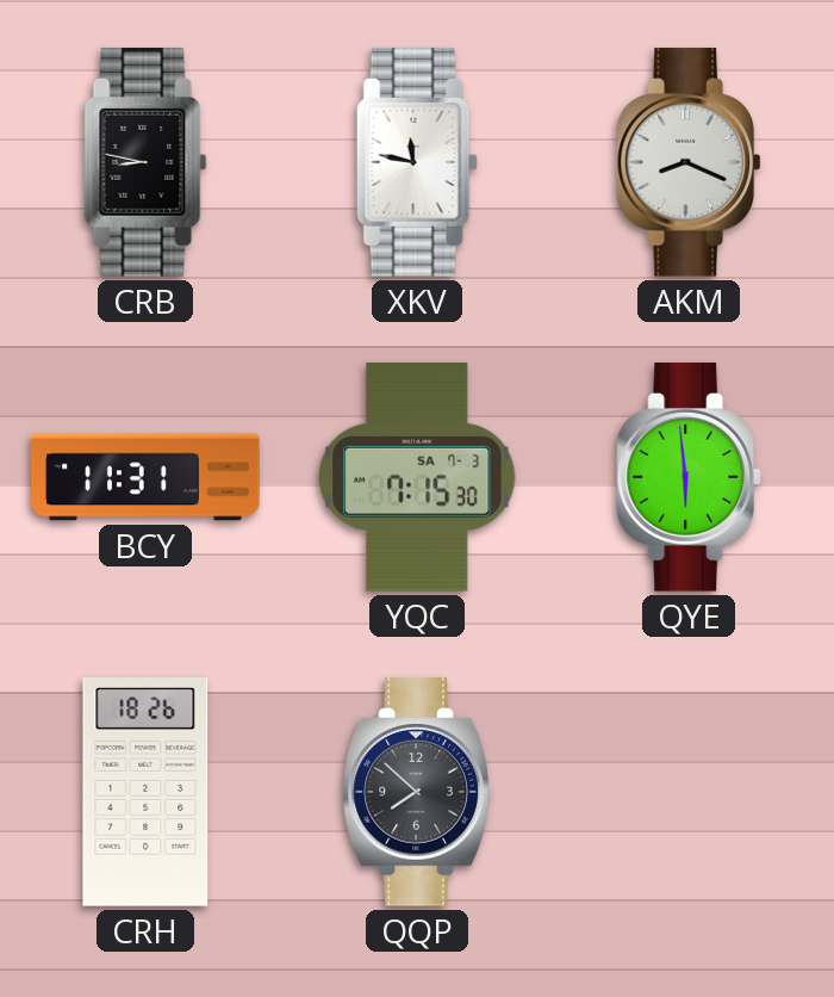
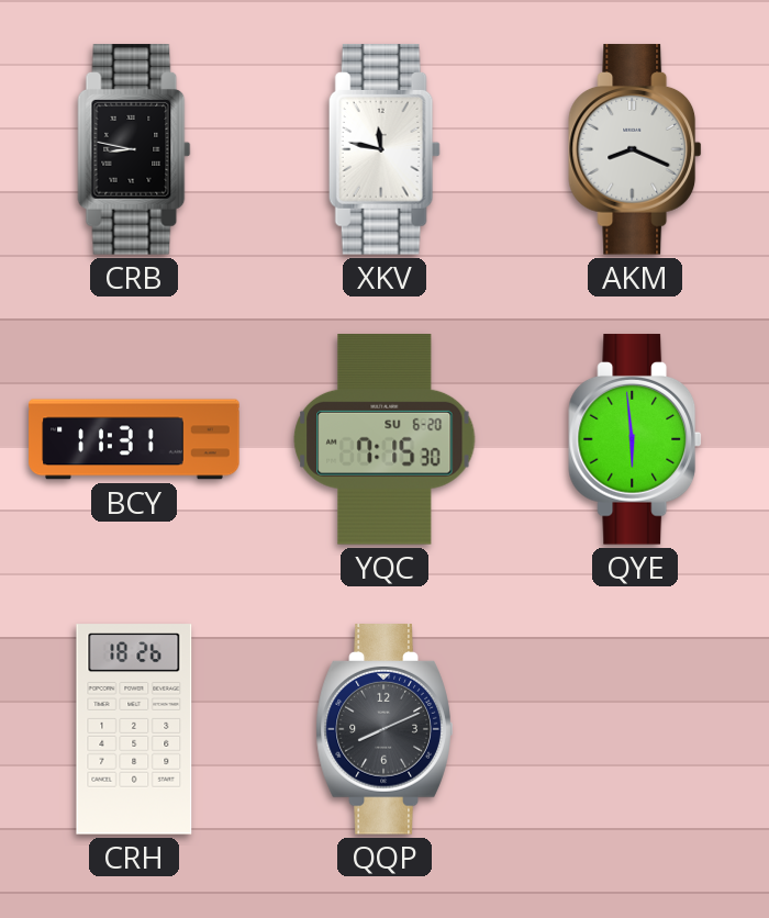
YQC date: SA 7-3 -> SU 6-20 (384, 440)
QQP: 7:52 -> 8:11 (384, 729)
